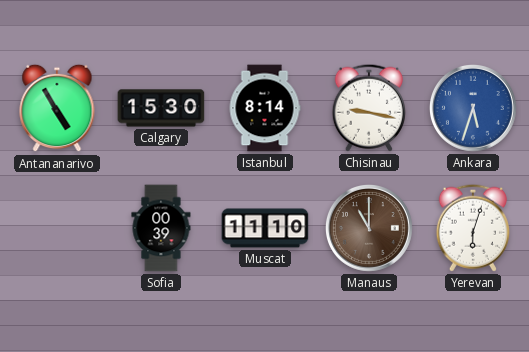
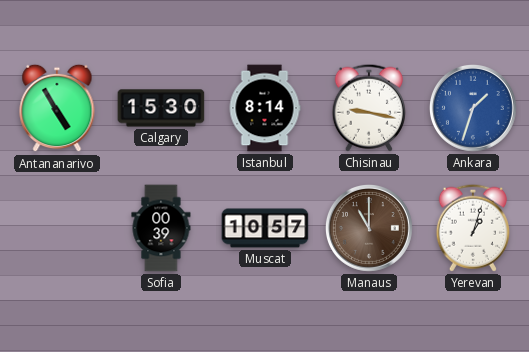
Ankara: 5:33 -> 1:33 (473, 108)
Muscat: 11:10 -> 10:57 (265, 228)
Yerevan: 6:03 -> 1:03 (473, 228)
